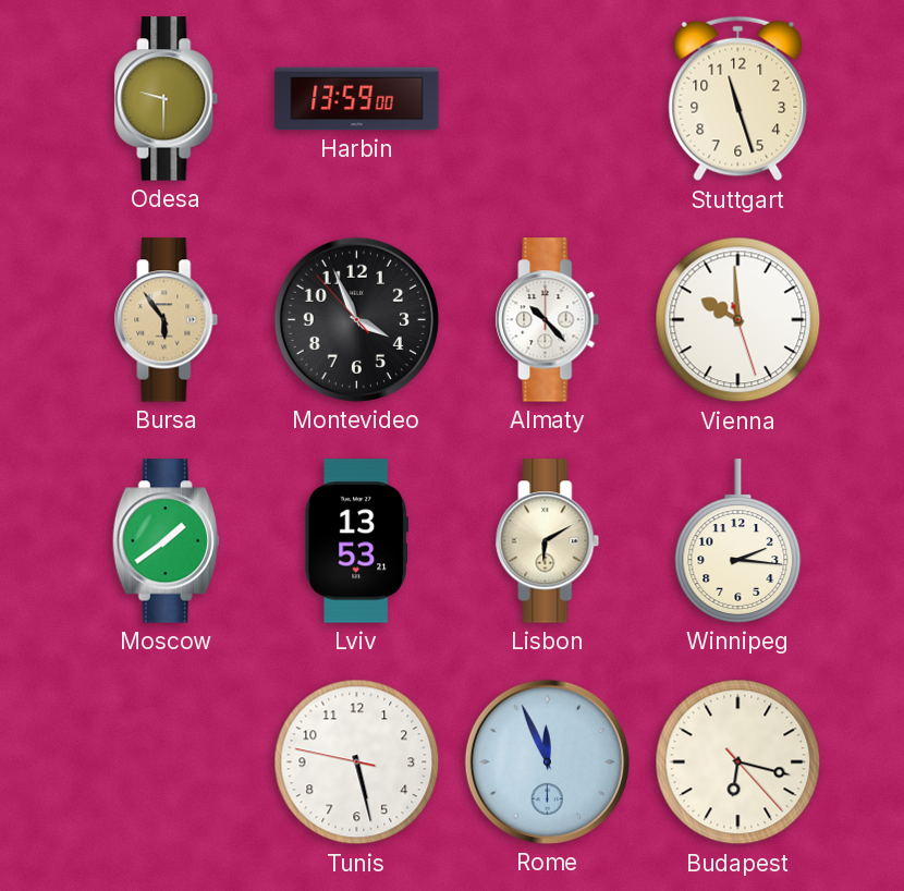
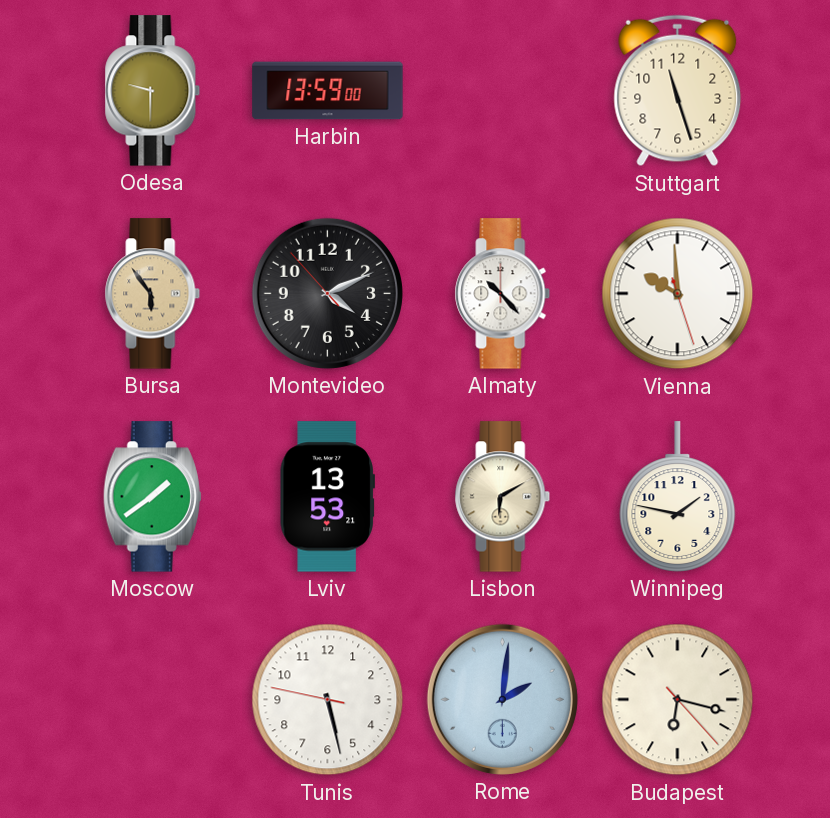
Montevideo: 3:55 -> 4:10 (327, 293)
Winnipeg: 2:16 -> 1:47 (678, 497)
Rome: 11:56 -> 2:01 (502, 699)
